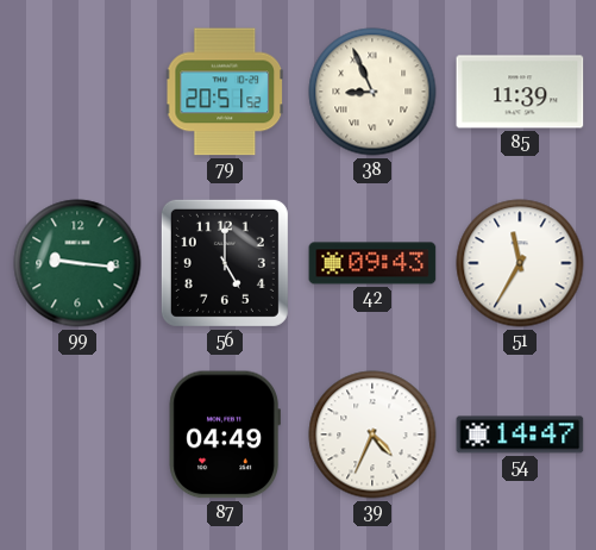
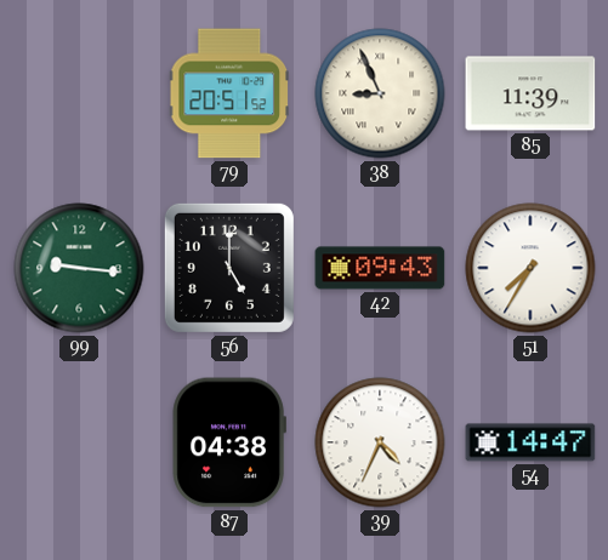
51: 11:35 -> 7:35 (530, 268)
87: 04:49 -> 04:38 (229, 442)
